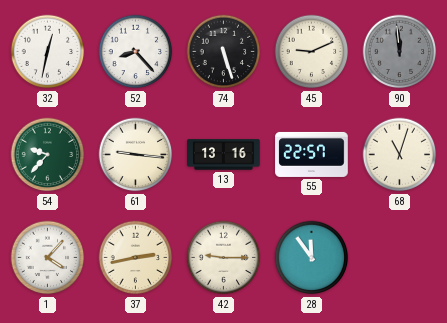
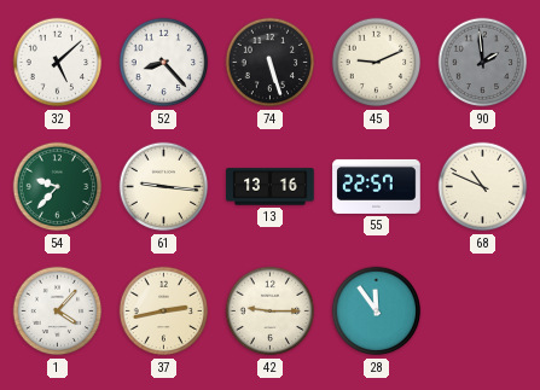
32: 12:32 -> 5:08 (58, 63)
90: 11:59 -> 1:59 (483, 63)
68: 11:03 -> 10:49 (483, 187)
